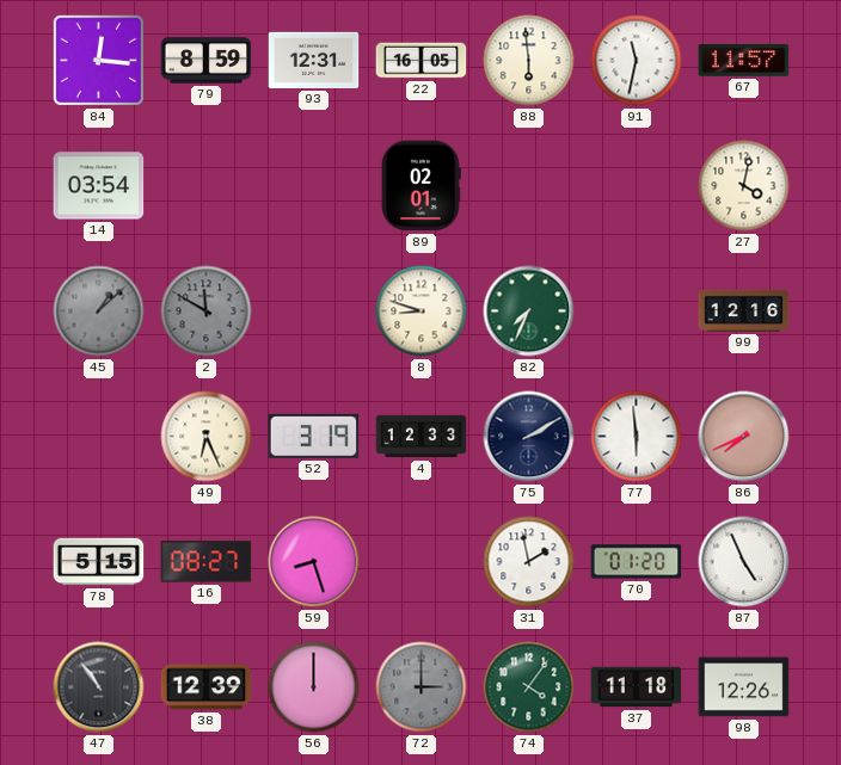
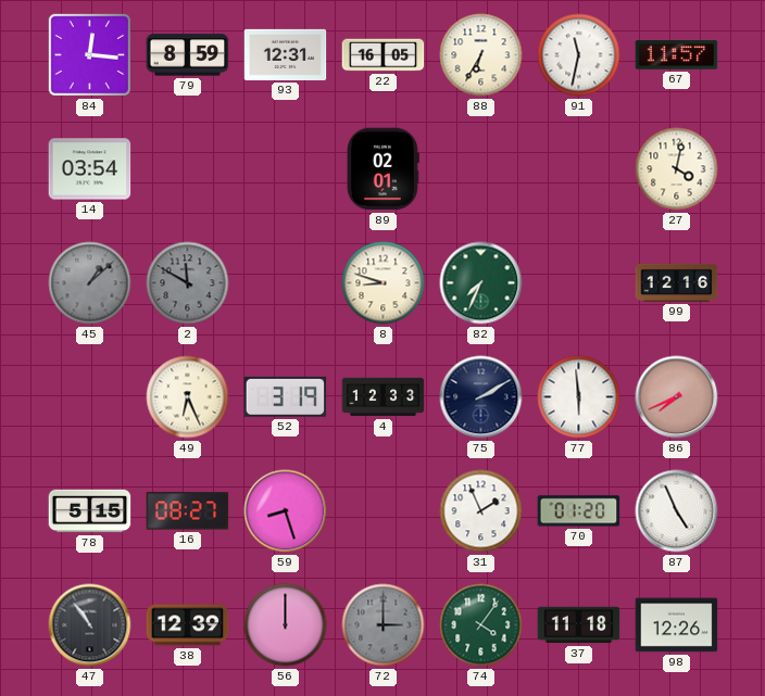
88: 5:59 -> 6:35 (481, 55)
31: 1:58 -> 1:56 (481, 511)
